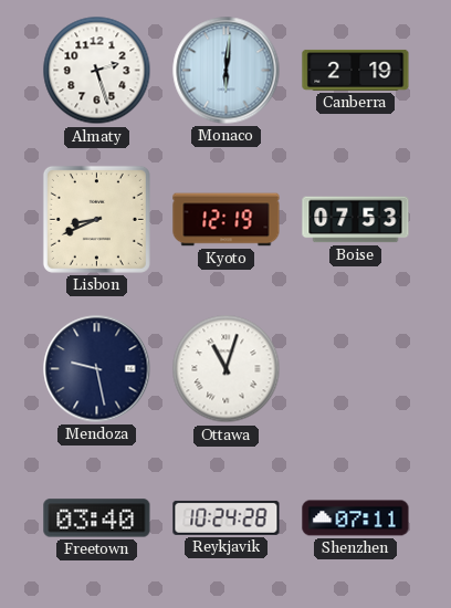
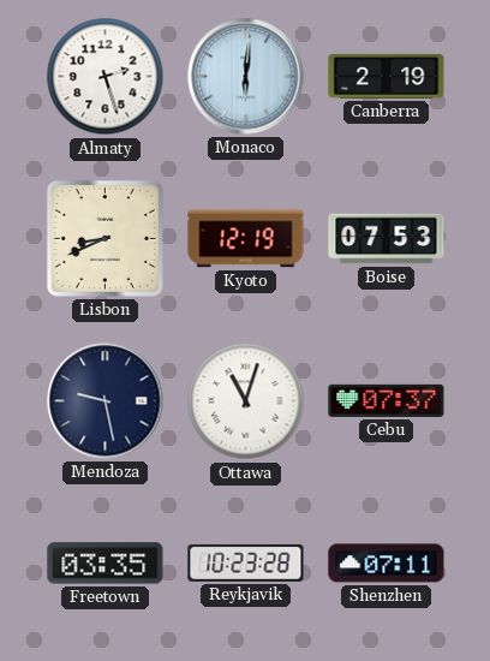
Cebu: none -> 07:37 (387, 400)
Freetown: 03:40 -> 03:35 (106, 564)
Reykjavik: 10:24 -> 10:23 (246, 562)
